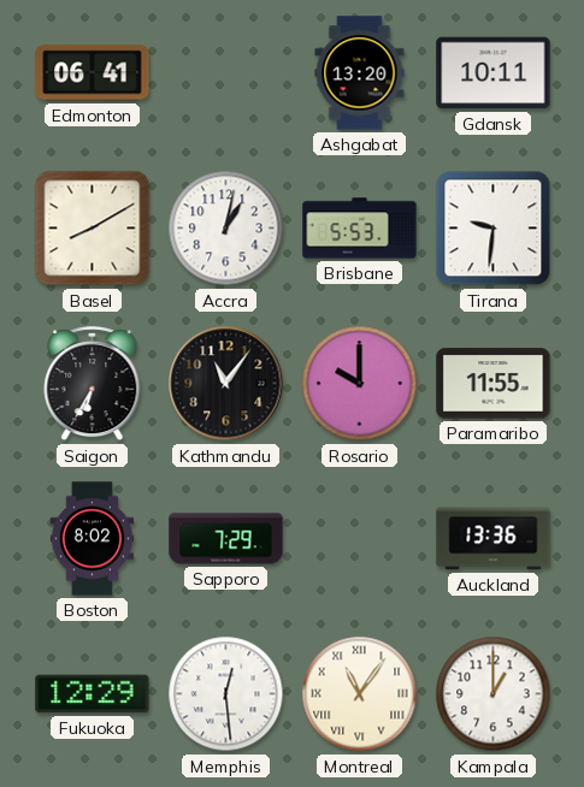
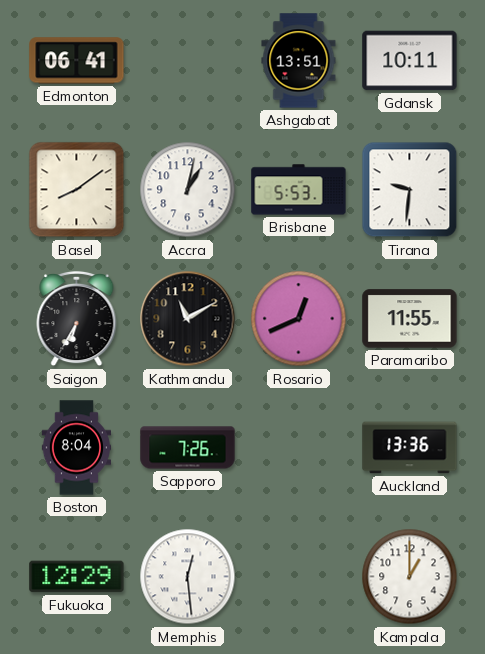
Ashgabat: 13:20 -> 13:51 (299, 61)
Basel: 8:10 -> 8:09 (77, 190)
Kathmandu: 11:06 -> 11:10 (188, 319)
Rosario: 10:00 -> 12:41 (299, 319)
Boston: 8:02 -> 8:04 (77, 448)
Sapporo: 7:29 -> 7:26 (188, 448)
Montreal: 11:06 -> none (360, 694)
